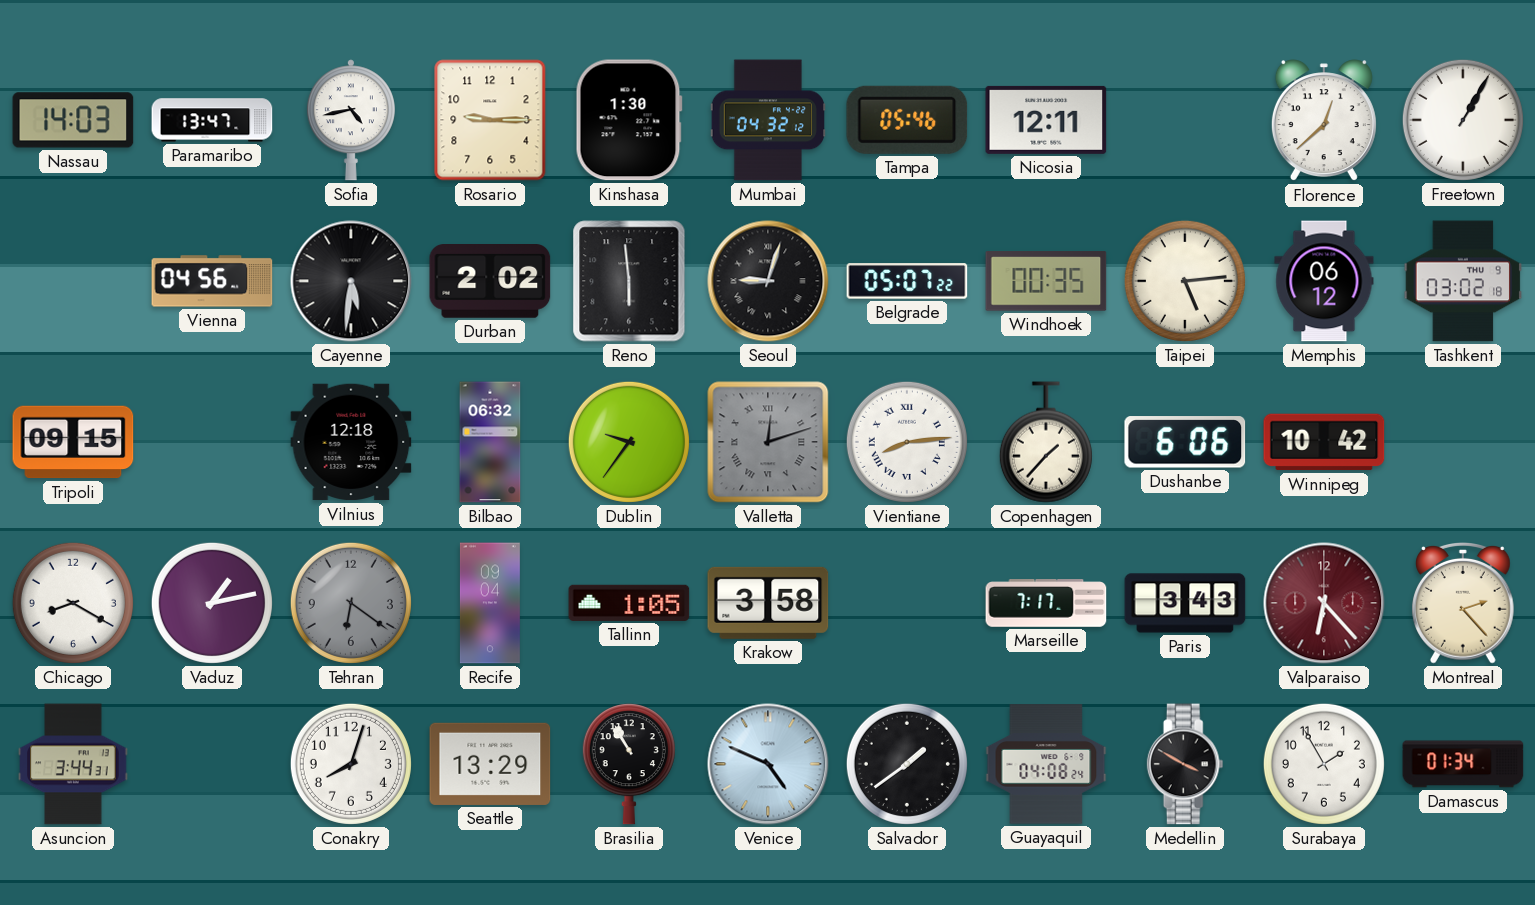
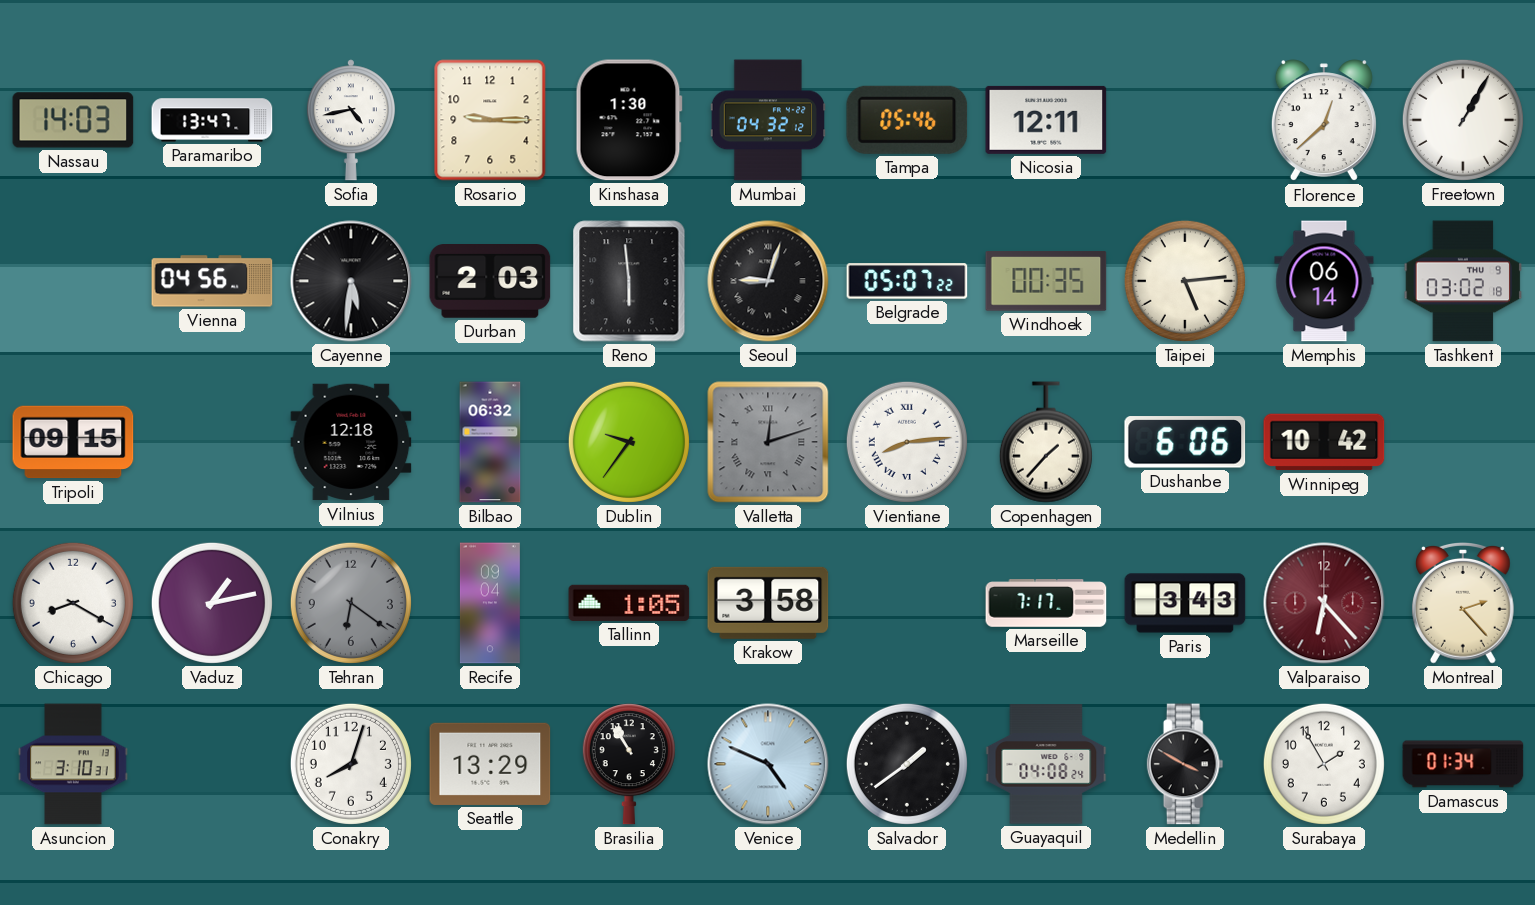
Durban: 2:02 -> 2:03 (490, 282)
Memphis: 06:12 -> 06:14 (1324, 281)
Asuncion: 3:44 -> 3:10 (73, 764)
